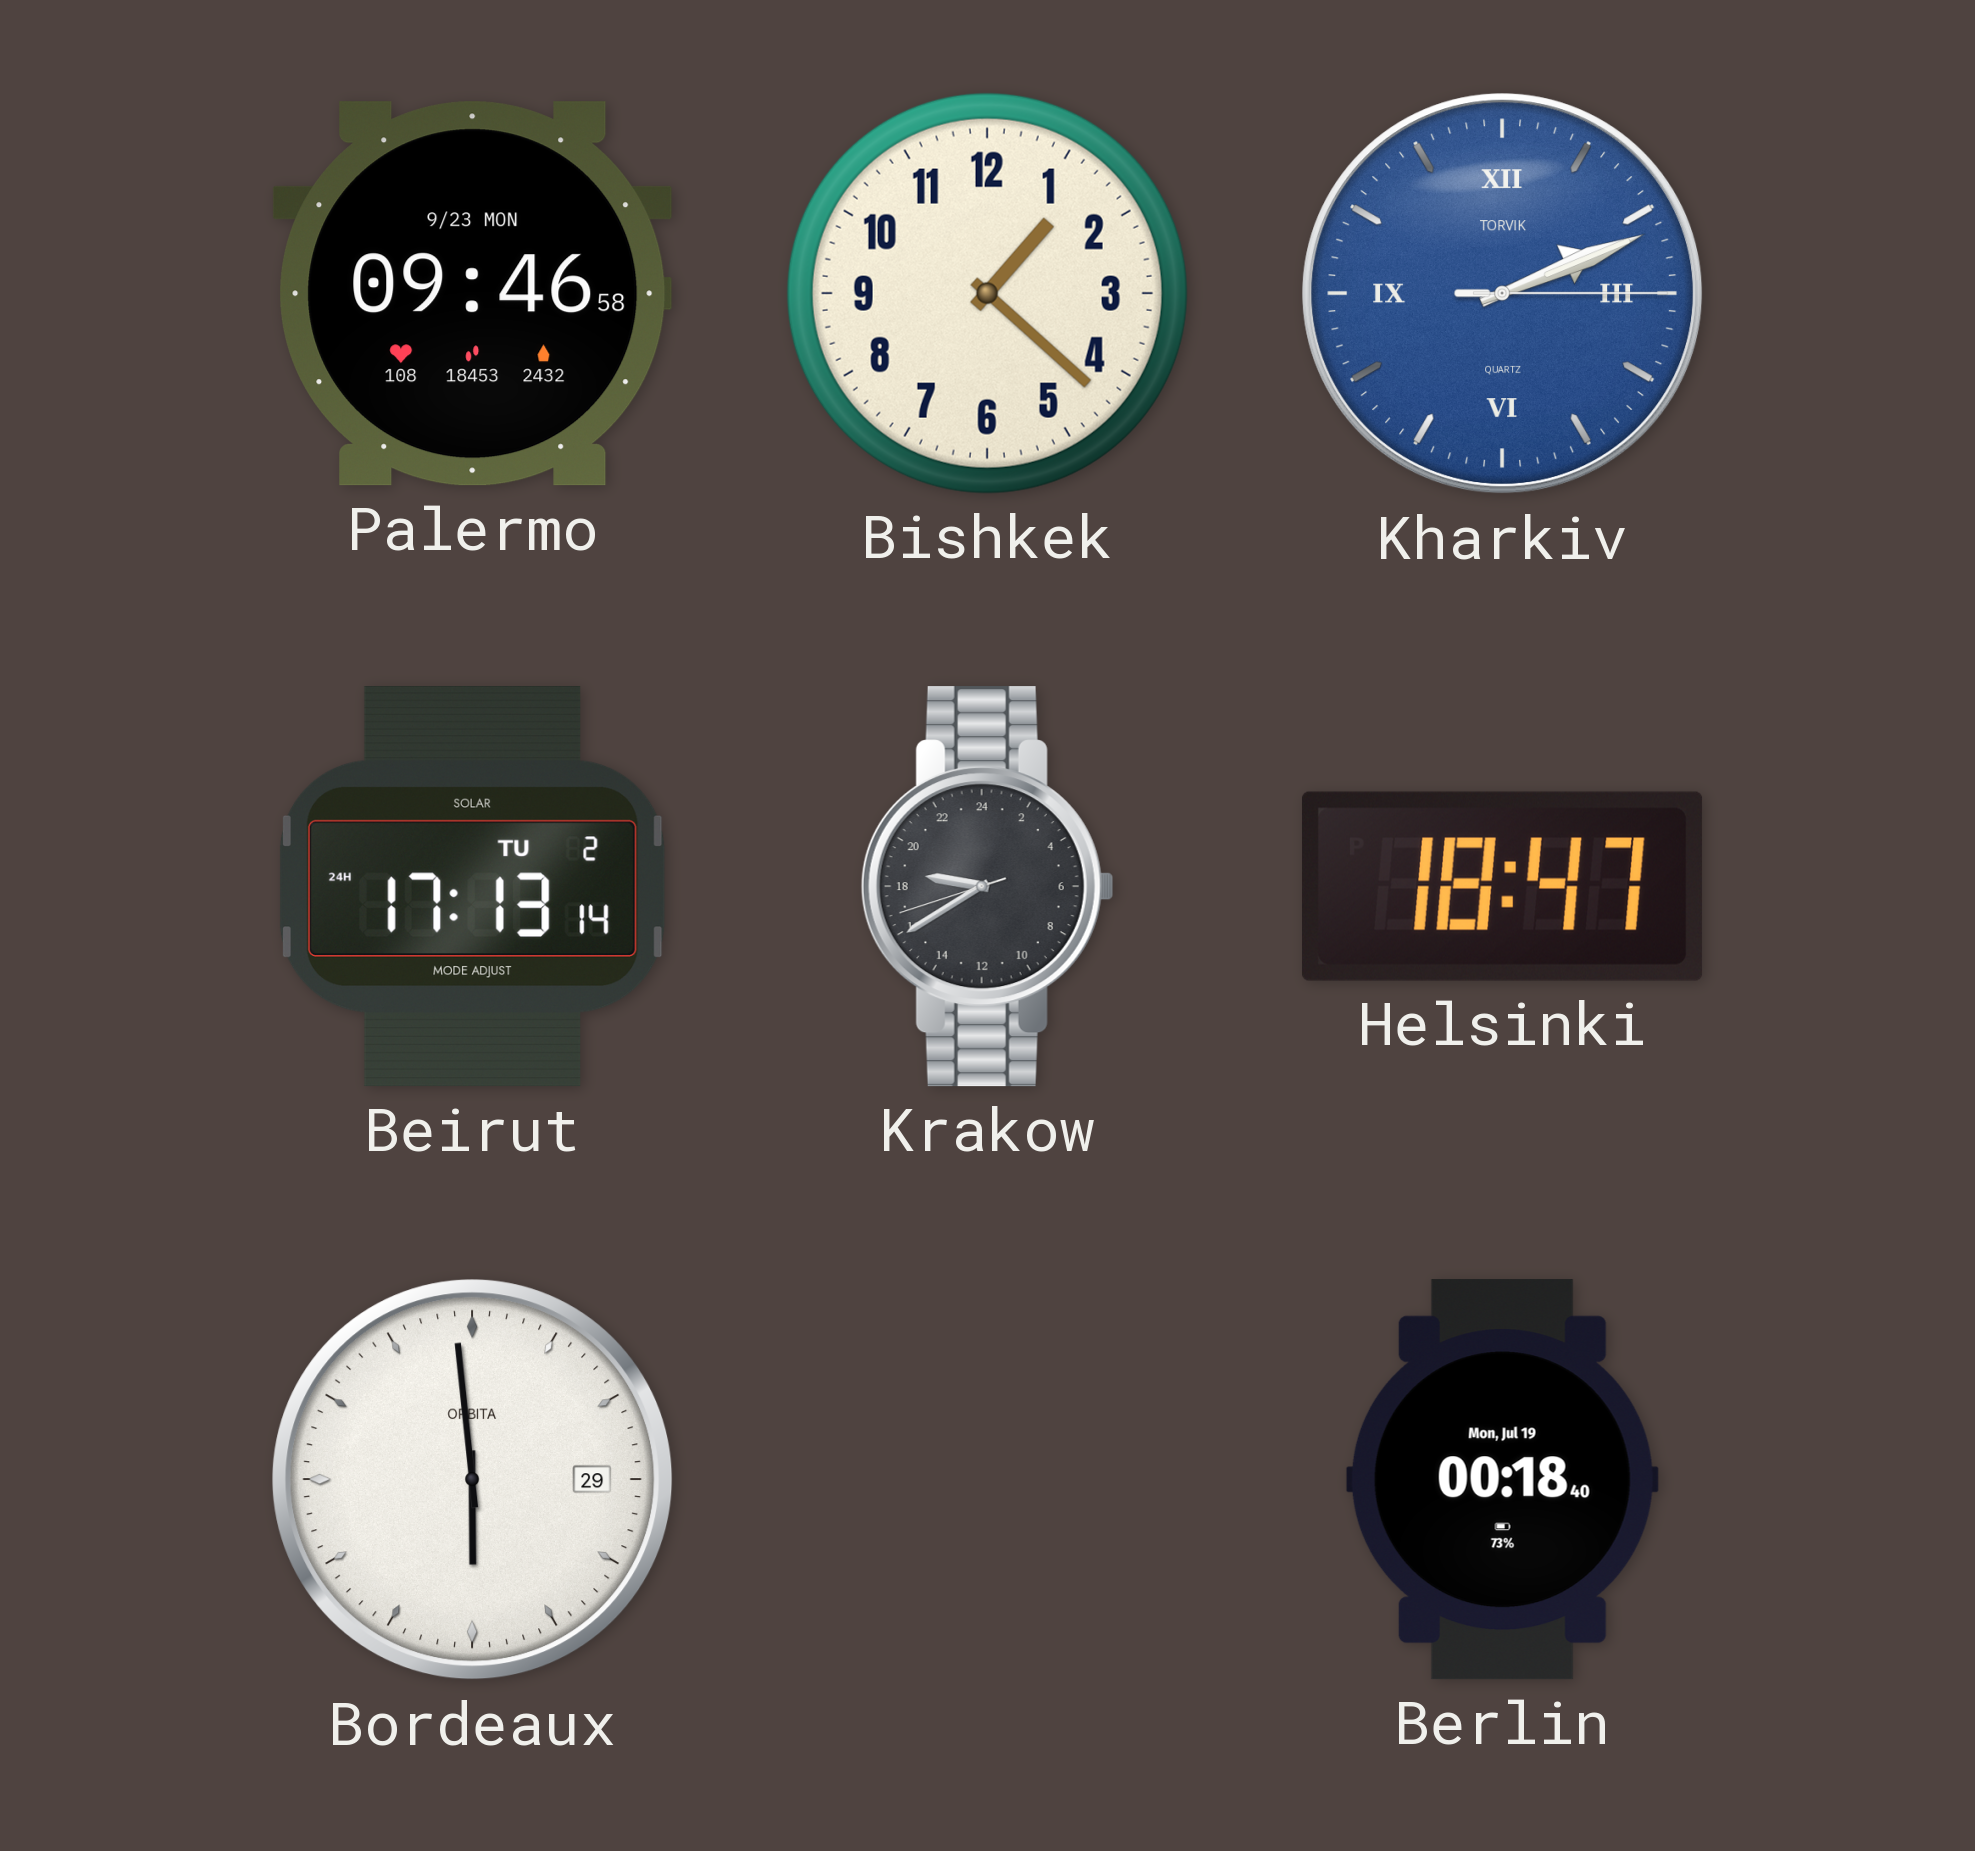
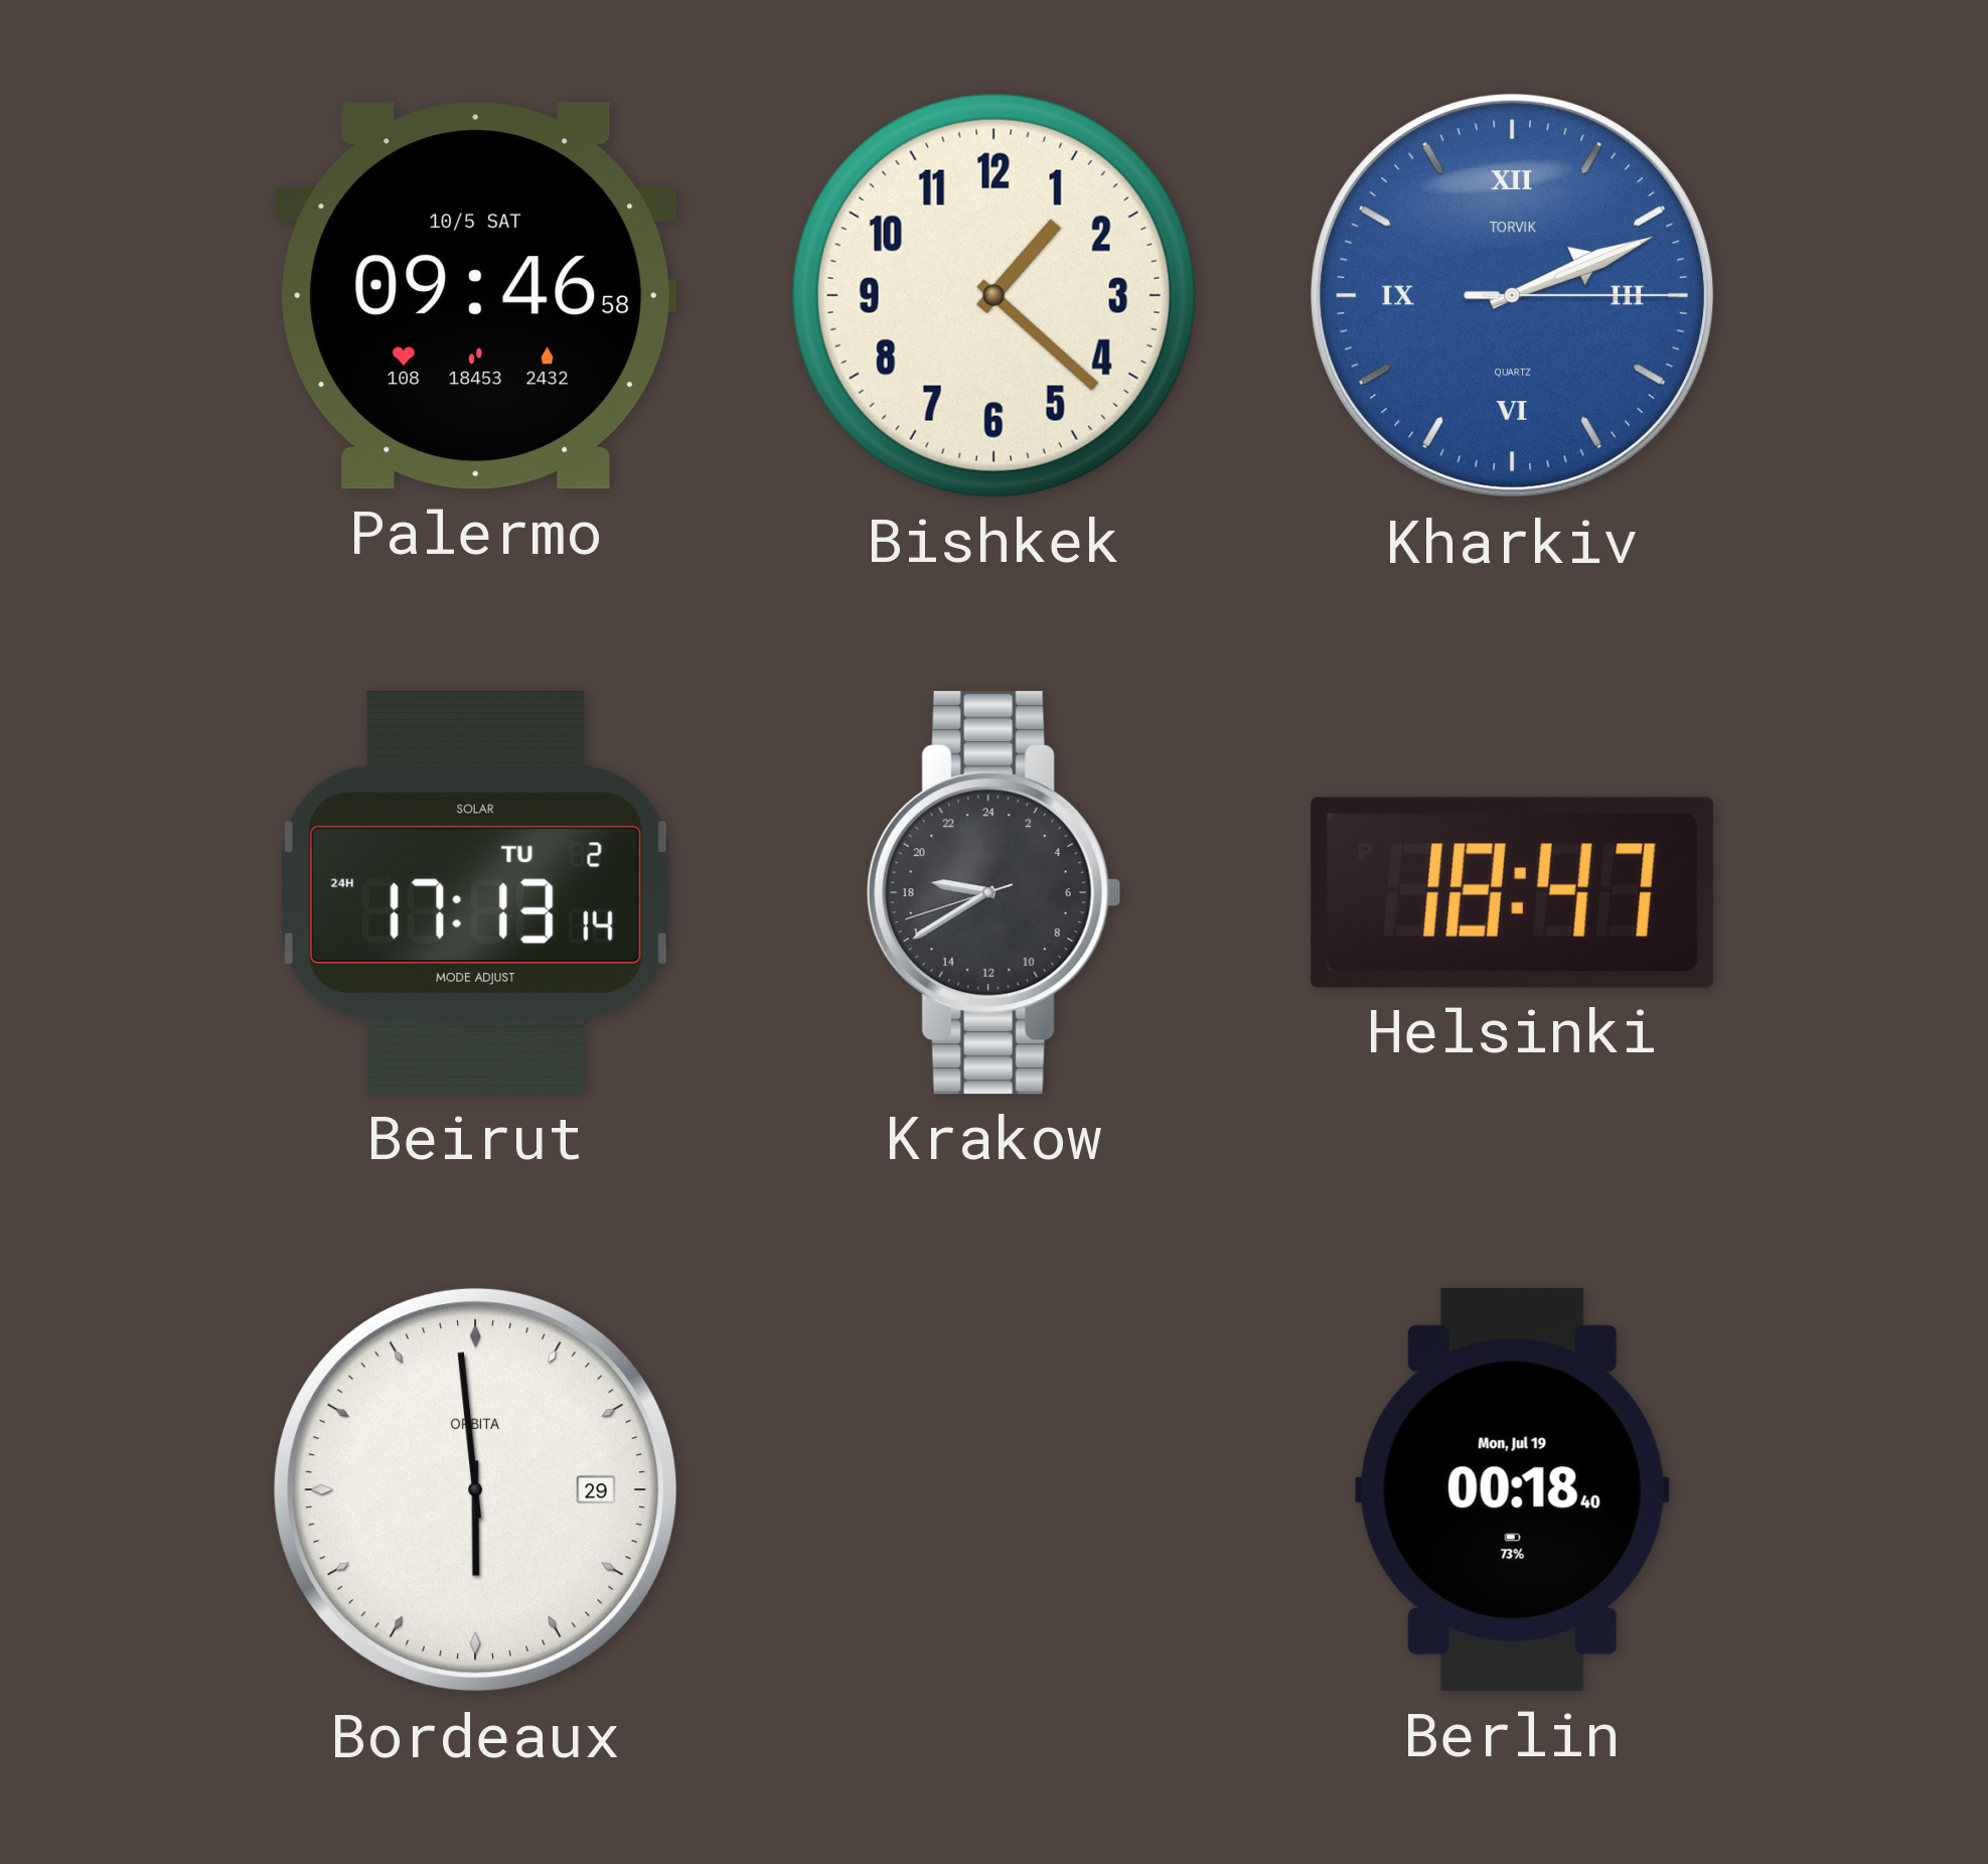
Palermo date: 9/23 MON -> 10/5 SAT (476, 296)
